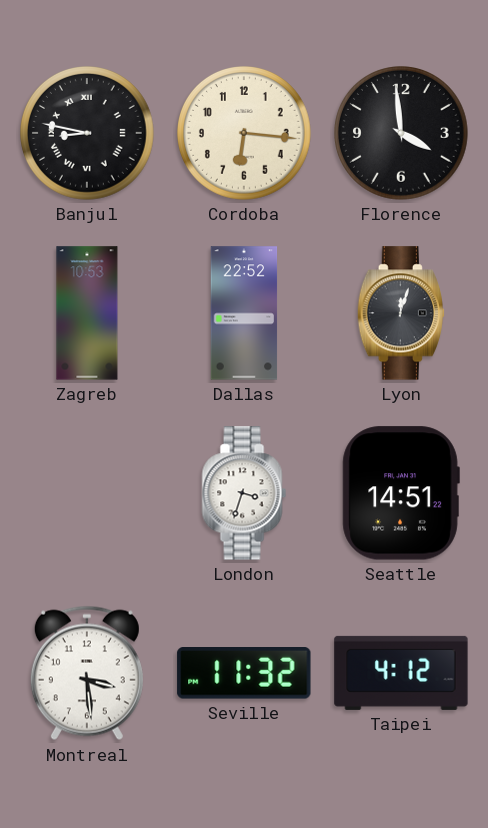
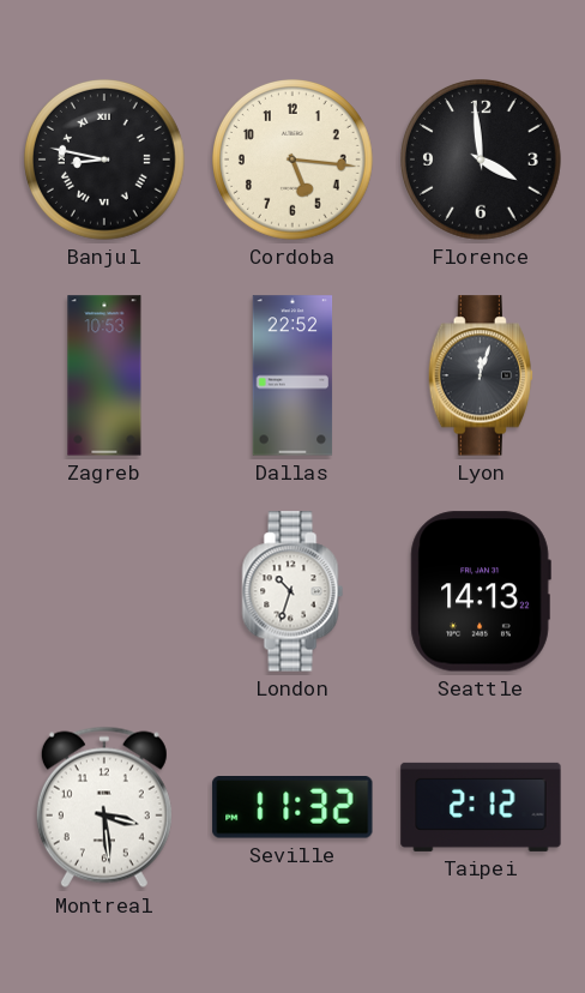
Cordoba: 6:16 -> 5:16 (294, 161)
London: 3:33 -> 10:33 (292, 591)
Seattle: 14:51 -> 14:13 (481, 591)
Taipei: 4:12 -> 2:12 (481, 807)
